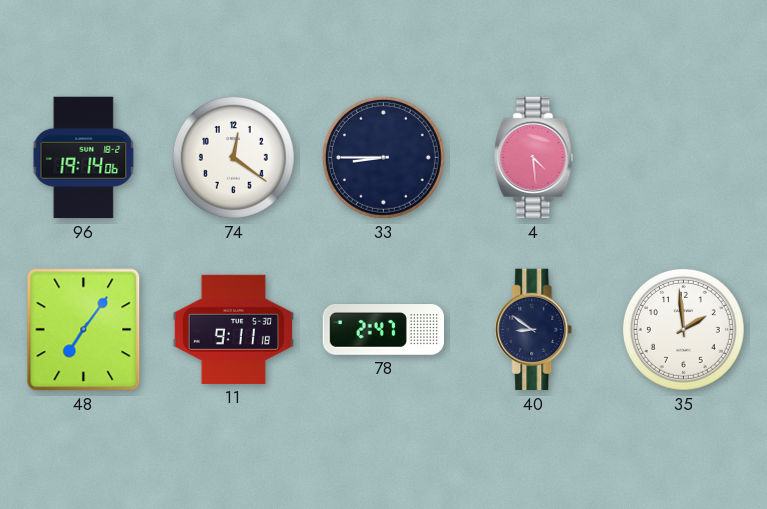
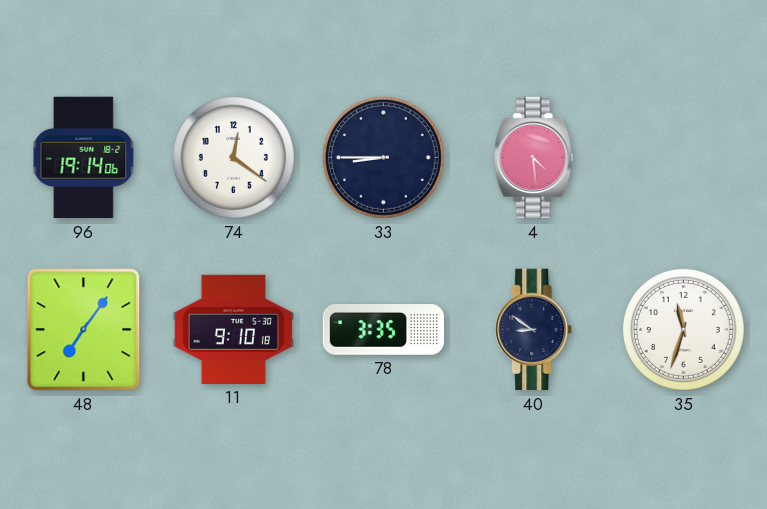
11: 9:11 -> 9:10 (234, 329)
78: 2:47 -> 3:35 (384, 330)
35: 1:59 -> 11:33 (683, 329)
